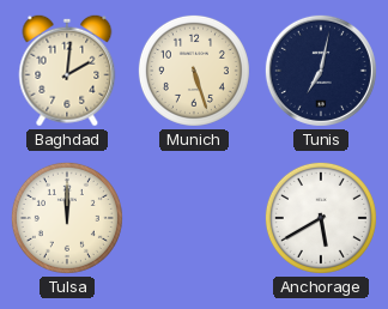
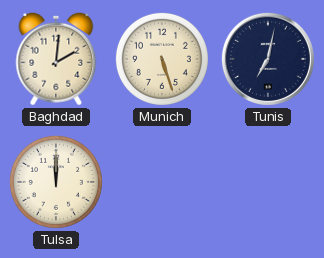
Anchorage: 5:40 -> none (321, 218)
